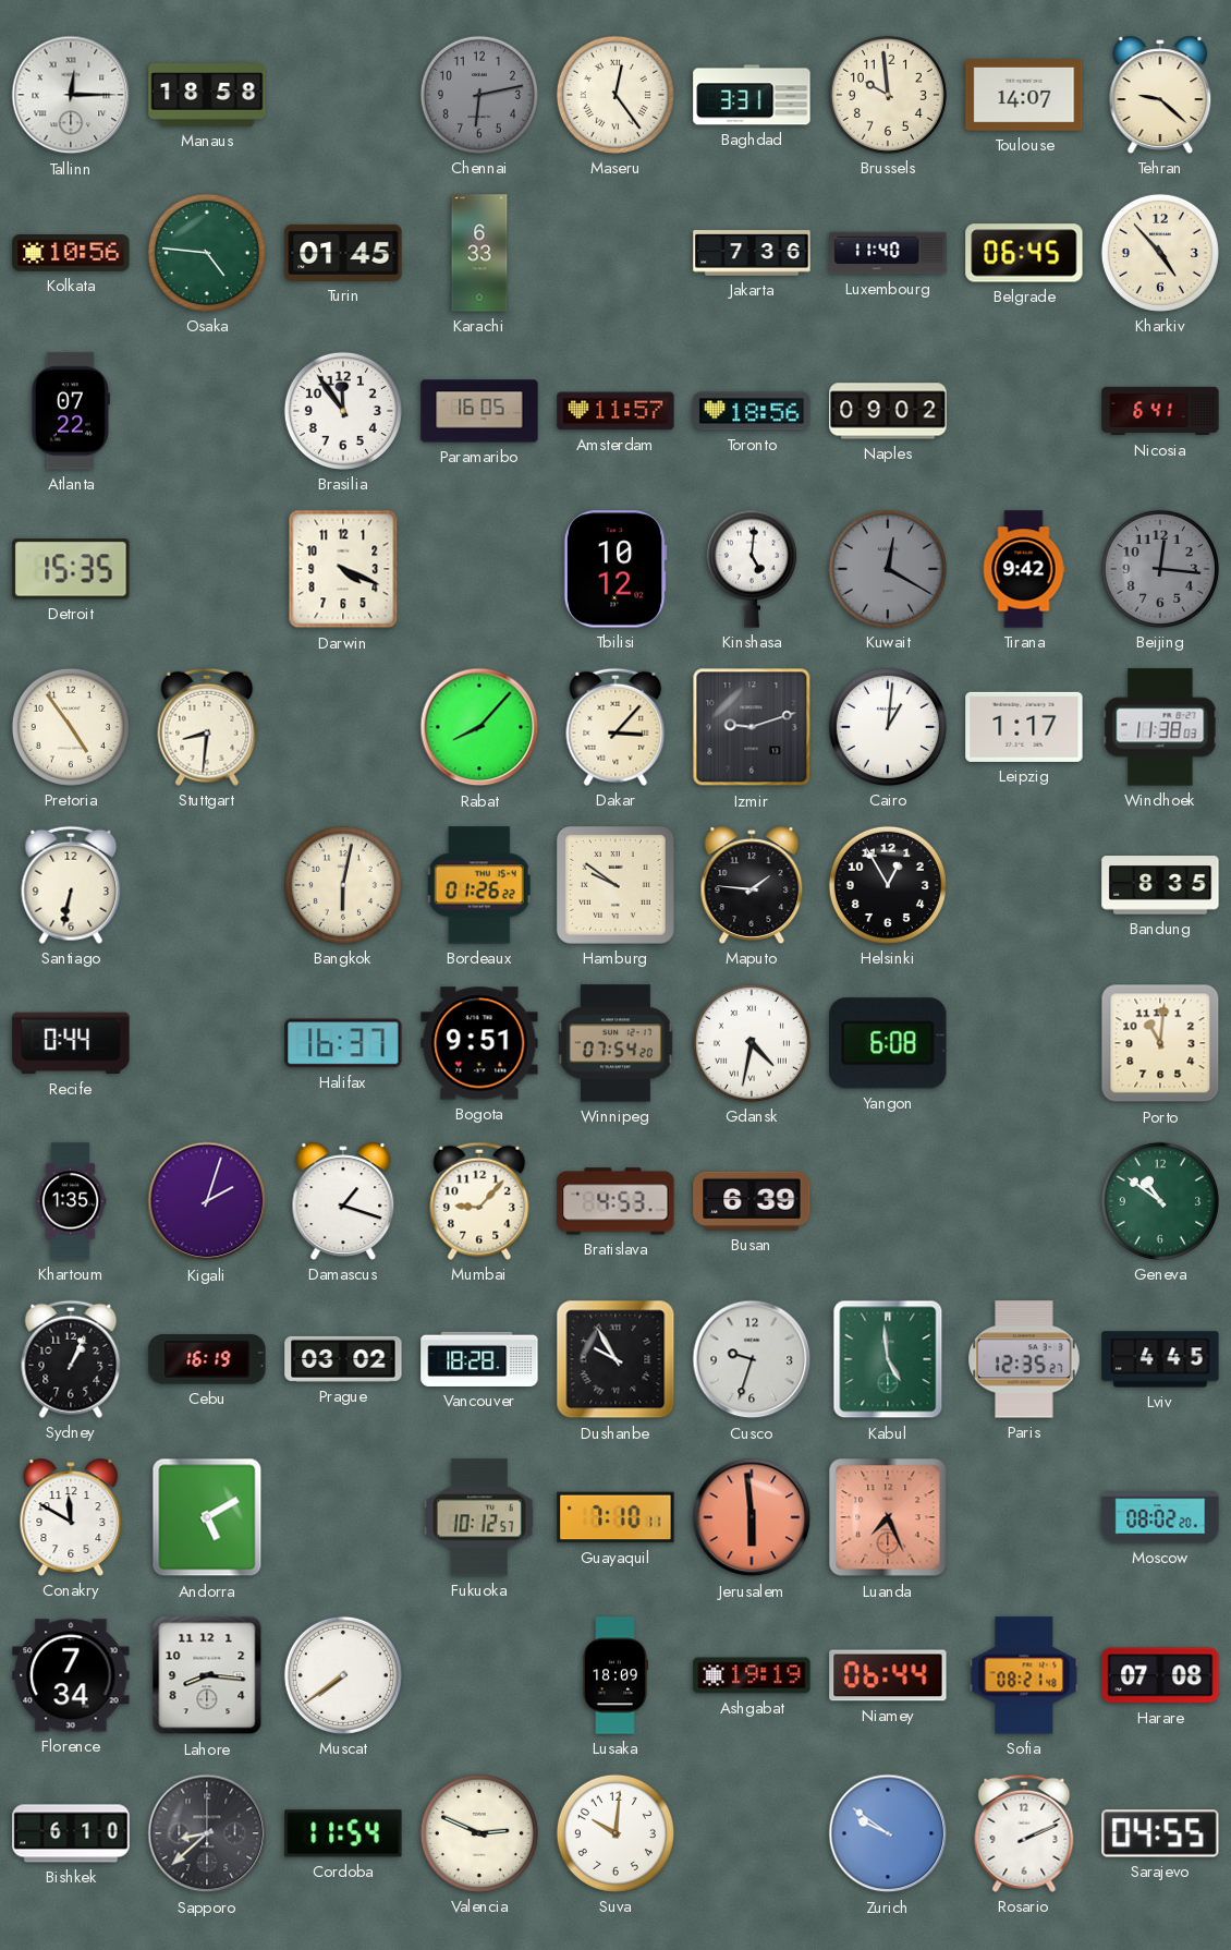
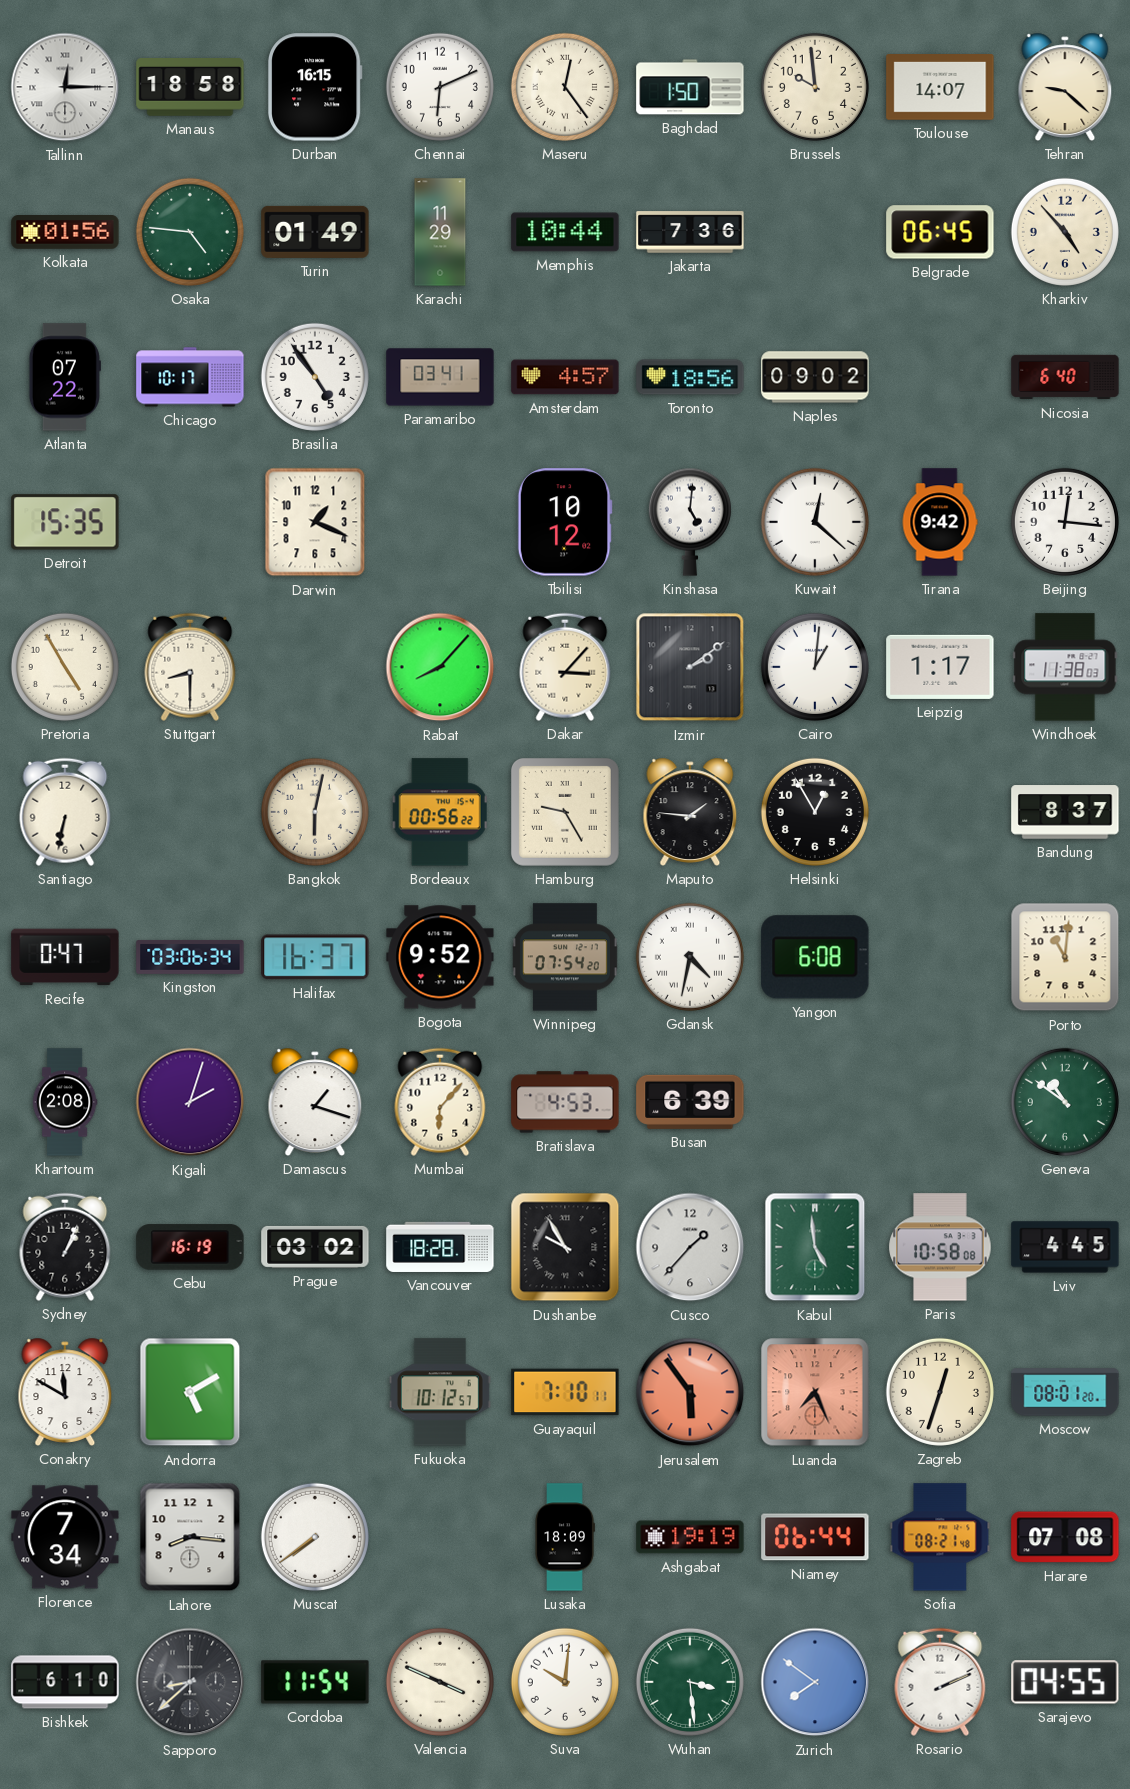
Durban: none -> 16:15 (315, 87)
Chennai: 6:13 -> 6:11 (440, 87)
Chennai dial: grey -> white (440, 87)
Baghdad: 3:31 -> 1:50 (690, 87)
Kolkata: 10:56 -> 01:56 (65, 233)
Turin: 01:45 -> 01:49 (315, 232)
Karachi: 6:33 -> 11:29 (440, 232)
Memphis: none -> 10:44 (565, 232)
Luxembourg: 11:40 -> none (888, 253)
Chicago: none -> 10:17 (190, 377)
Brasilia: 11:54 -> 4:54 (315, 377)
Paramaribo: 16:05 -> 03:41 (440, 377)
Amsterdam: 11:57 -> 4:57 (565, 377)
Nicosia: 6:41 -> 6:40 (1065, 377)
Darwin: 4:19 -> 1:19 (315, 522)
Kuwait: 12:20 -> 12:22 (815, 522)
Kuwait dial: grey -> white (815, 522)
Beijing dial: grey -> white (1065, 522)
Pretoria: 4:54 -> 4:55 (65, 667)
Stuttgart: 8:31 -> 8:30 (190, 667)
Izmir: 9:12 -> 2:09 (690, 667)
Bordeaux: 01:26 -> 00:56 (440, 812)
Hamburg: 9:51 -> 9:25 (565, 812)
Bandung: 8:35 -> 8:37 (1065, 812)
Recife: 0:44 -> 0:47 (65, 957)
Kingston: none -> 03:06 (190, 957)
Bogota: 9:51 -> 9:52 (440, 957)
Khartoum: 1:35 -> 2:08 (65, 1102)
Mumbai: 9:07 -> 6:07 (440, 1102)
Cusco: 9:33 -> 1:37 (690, 1247)
Paris: 12:35 -> 10:58 (940, 1247)
Jerusalem: 5:59 -> 5:54 (690, 1392)
Zagreb: none -> 12:33 (940, 1392)
Moscow: 08:02 -> 08:01 (1065, 1392)
Valencia: 2:49 -> 3:49 (440, 1682)
Wuhan: none -> 3:29 (690, 1682)
Zurich: 9:51 -> 7:51 (815, 1682)
